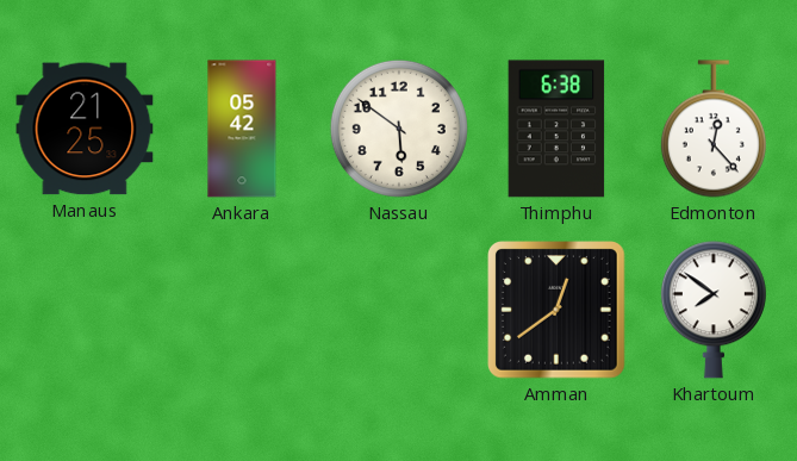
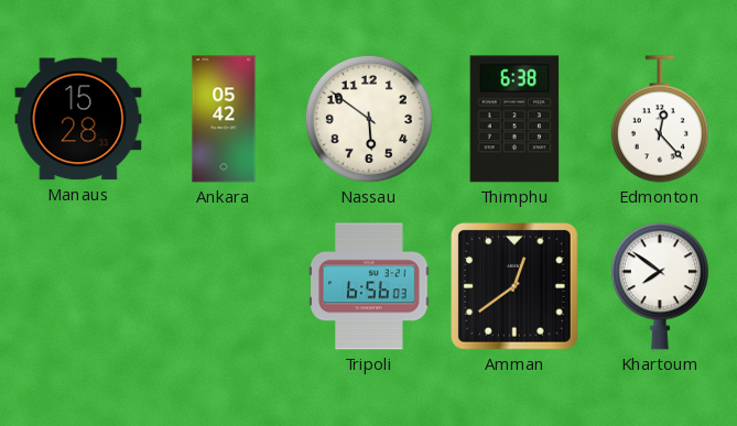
Manaus: 21:25 -> 15:28 (78, 119)
Tripoli: none -> 6:56 (369, 286)
